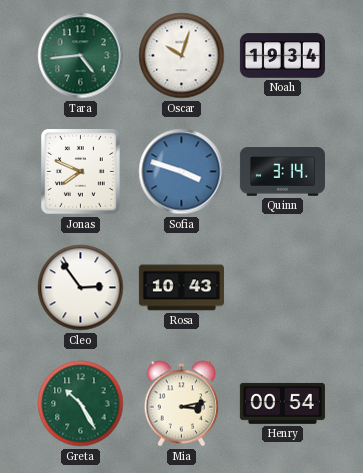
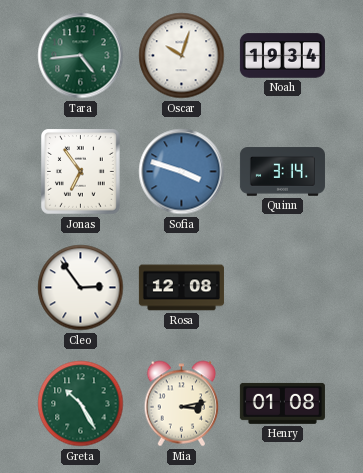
Jonas: 7:49 -> 6:54 (81, 172)
Rosa: 10:43 -> 12:08 (181, 288)
Henry: 00:54 -> 01:08 (282, 403)
